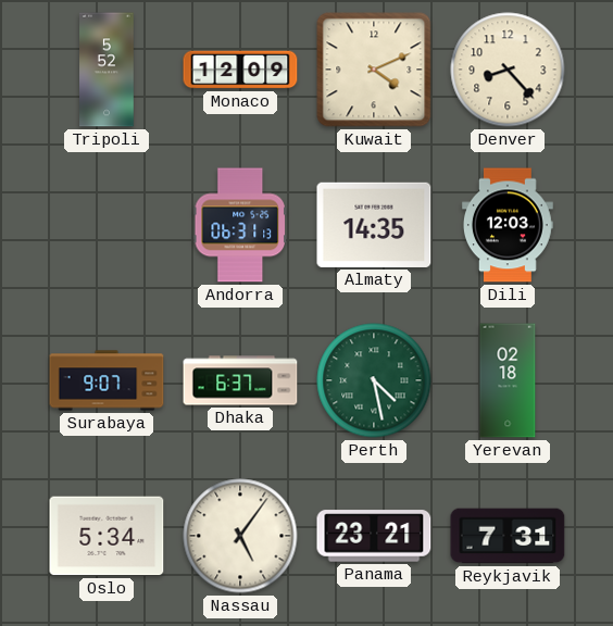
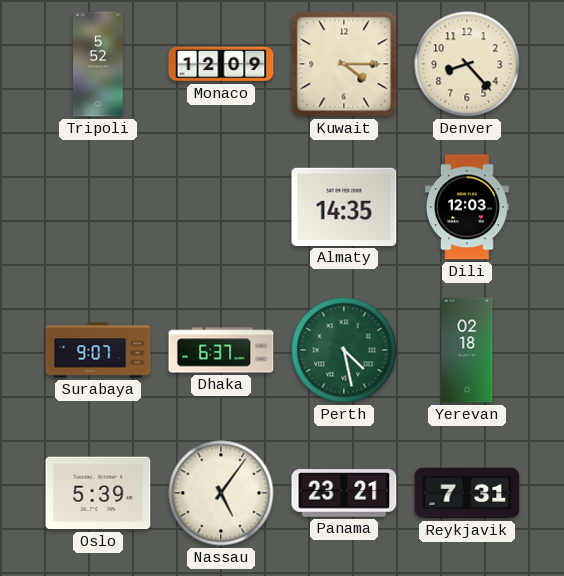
Kuwait: 4:11 -> 4:15 (344, 64)
Andorra: 06:31 -> none (239, 225)
Oslo: 5:34 -> 5:39 (98, 493)
